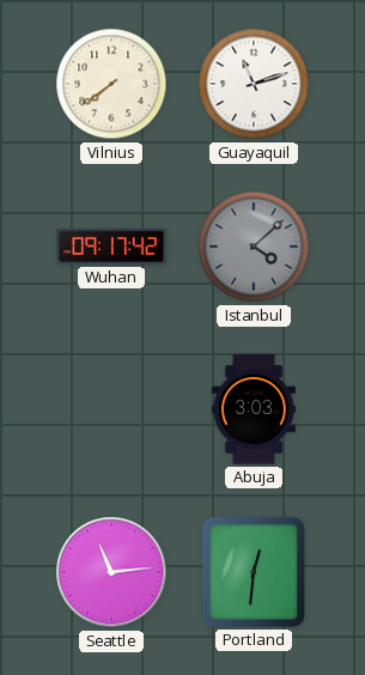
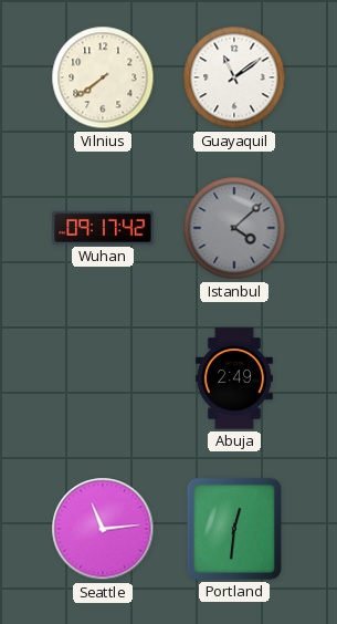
Guayaquil: 11:12 -> 11:09 (234, 77)
Abuja: 3:03 -> 2:49 (234, 378)
